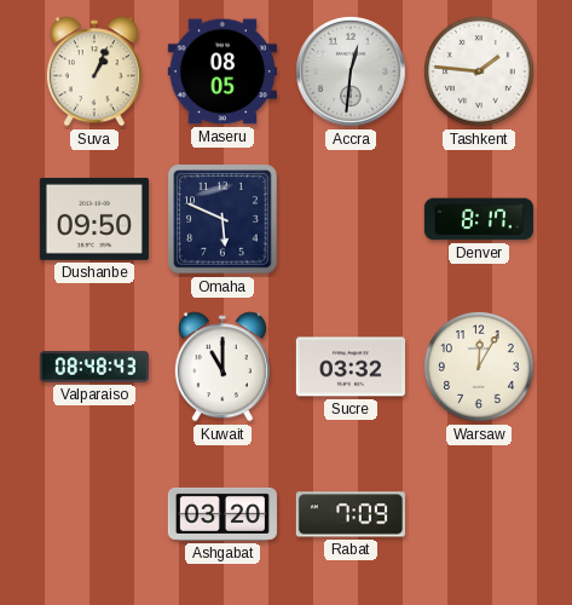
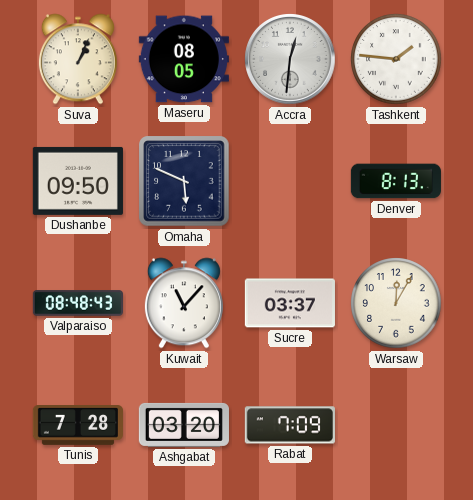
Denver: 8:17 -> 8:13 (396, 181)
Kuwait: 11:00 -> 11:07 (184, 303)
Sucre: 03:32 -> 03:37 (290, 303)
Tunis: none -> 7:28 (77, 426)
